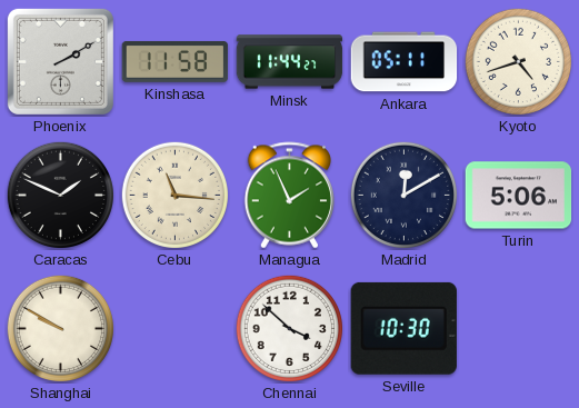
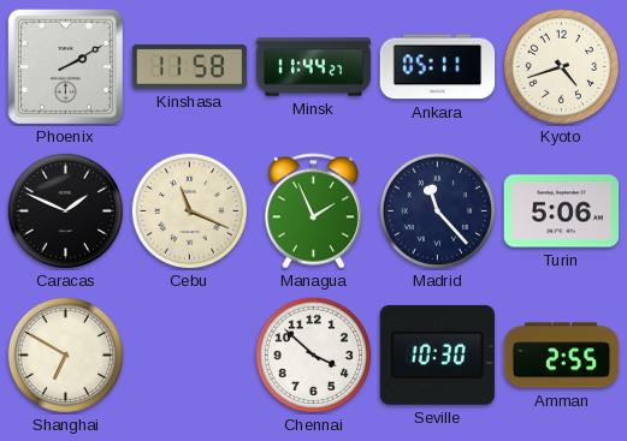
Cebu: 11:16 -> 11:19 (189, 210)
Madrid: 12:10 -> 11:23 (437, 210)
Shanghai: 9:50 -> 6:50 (65, 354)
Amman: none -> 2:55 (562, 356)
